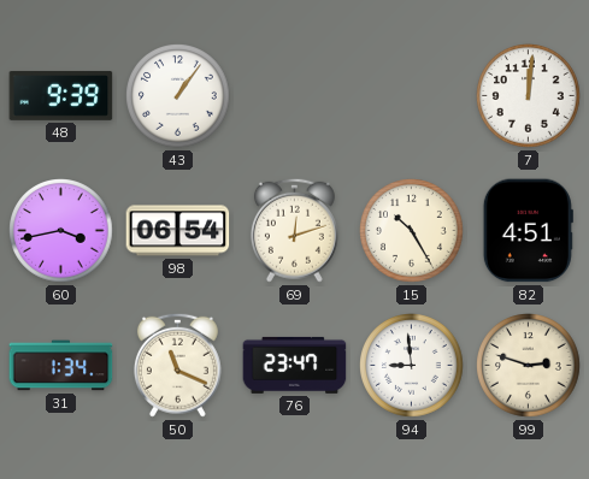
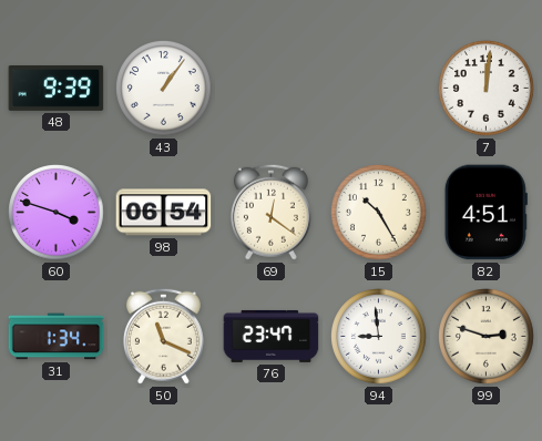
60: 3:43 -> 3:48 (57, 213)
69: 12:12 -> 12:21 (270, 212)
